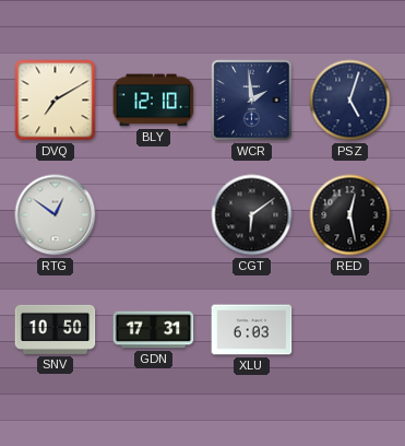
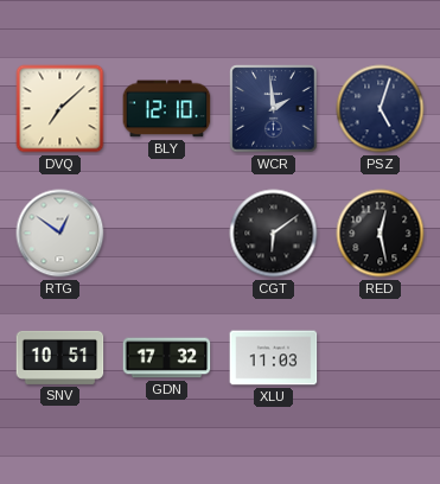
DVQ: 7:10 -> 7:08 (60, 109)
SNV: 10:50 -> 10:51 (60, 357)
GDN: 17:31 -> 17:32 (167, 358)
XLU: 6:03 -> 11:03 (274, 358)
